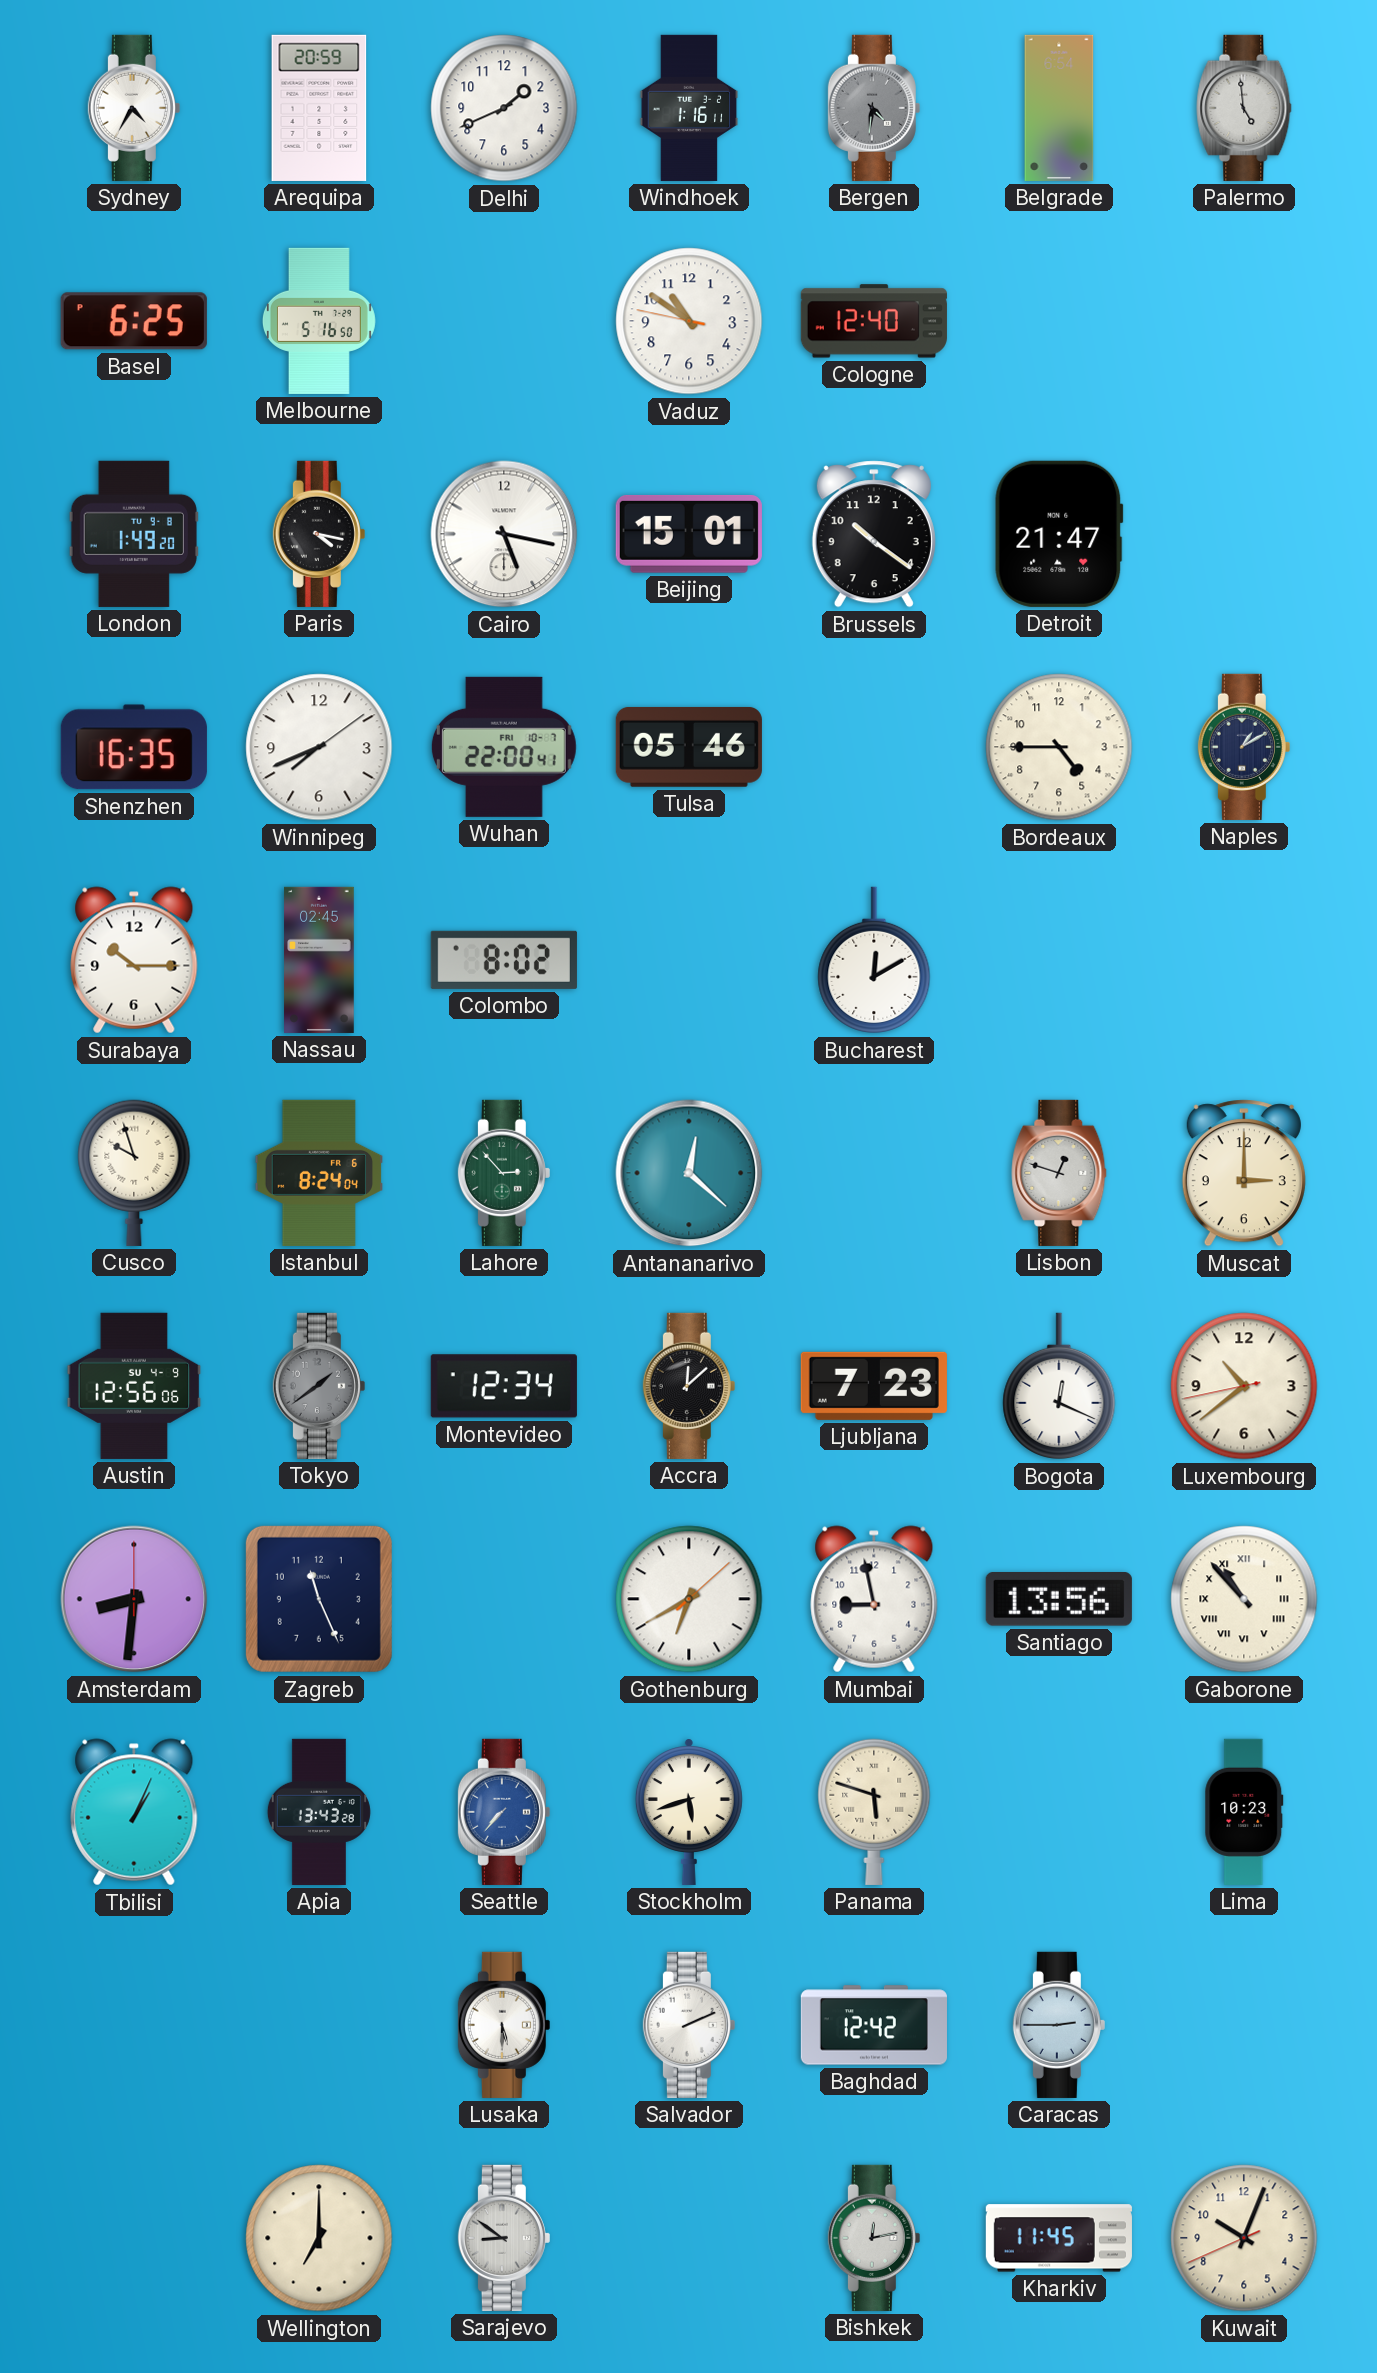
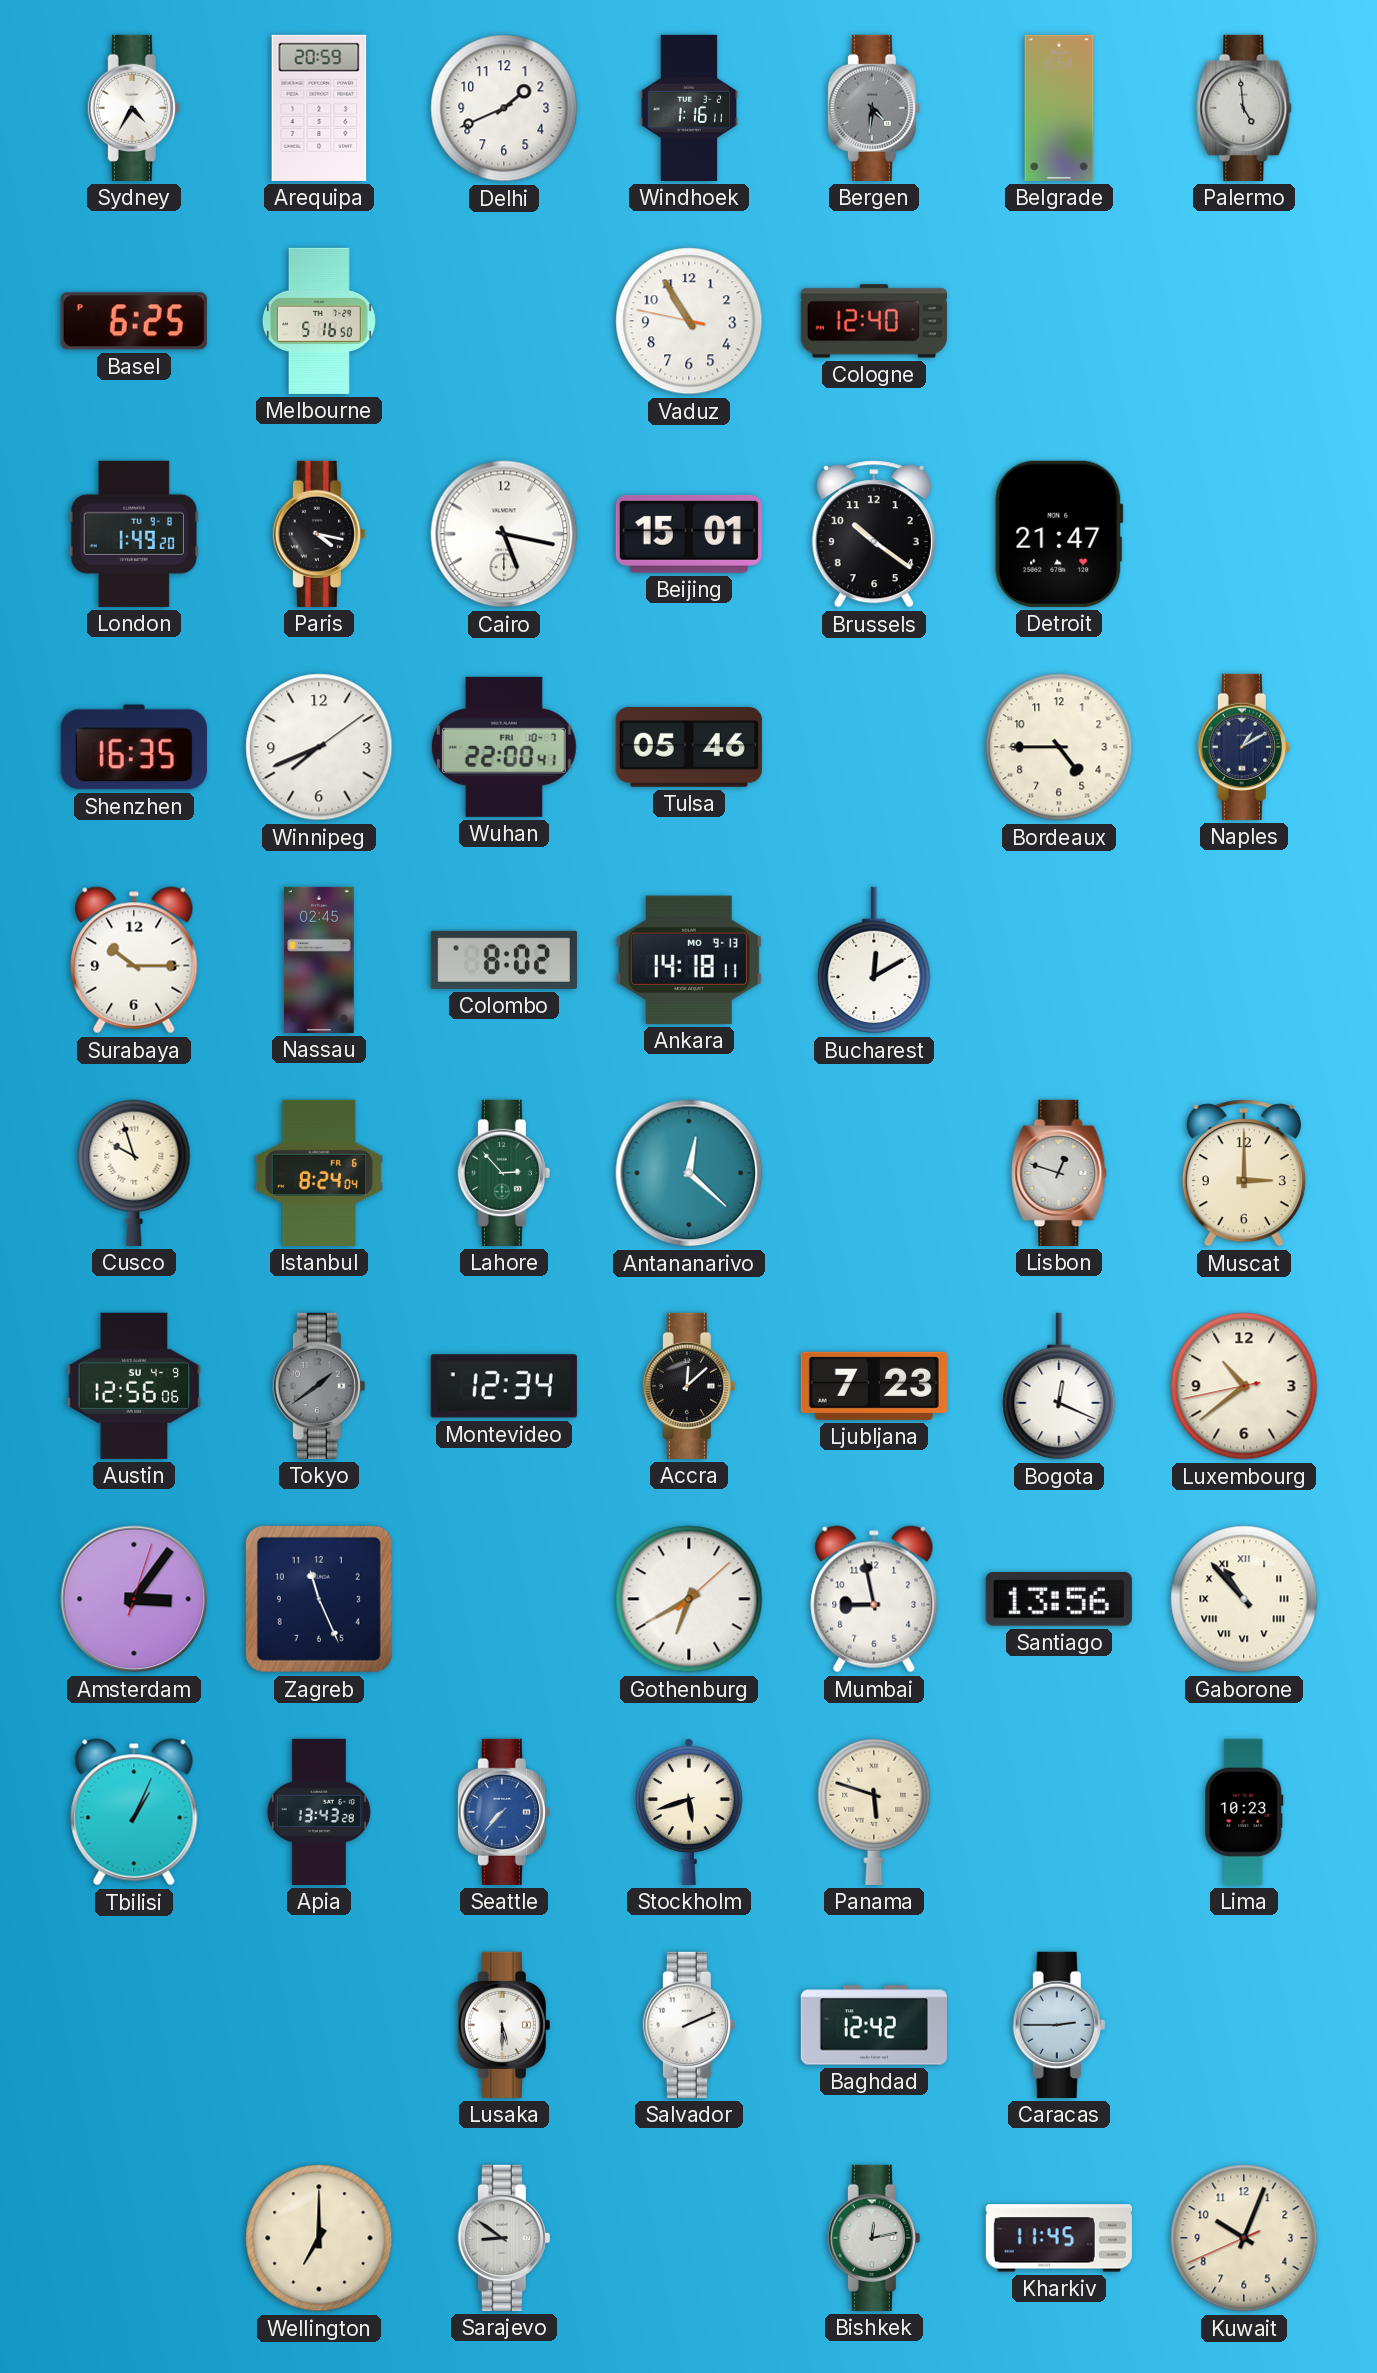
Vaduz: 10:50 -> 10:54 (689, 321)
Ankara: none -> 14:18 (689, 960)
Amsterdam: 8:31 -> 3:06 (134, 1599)
